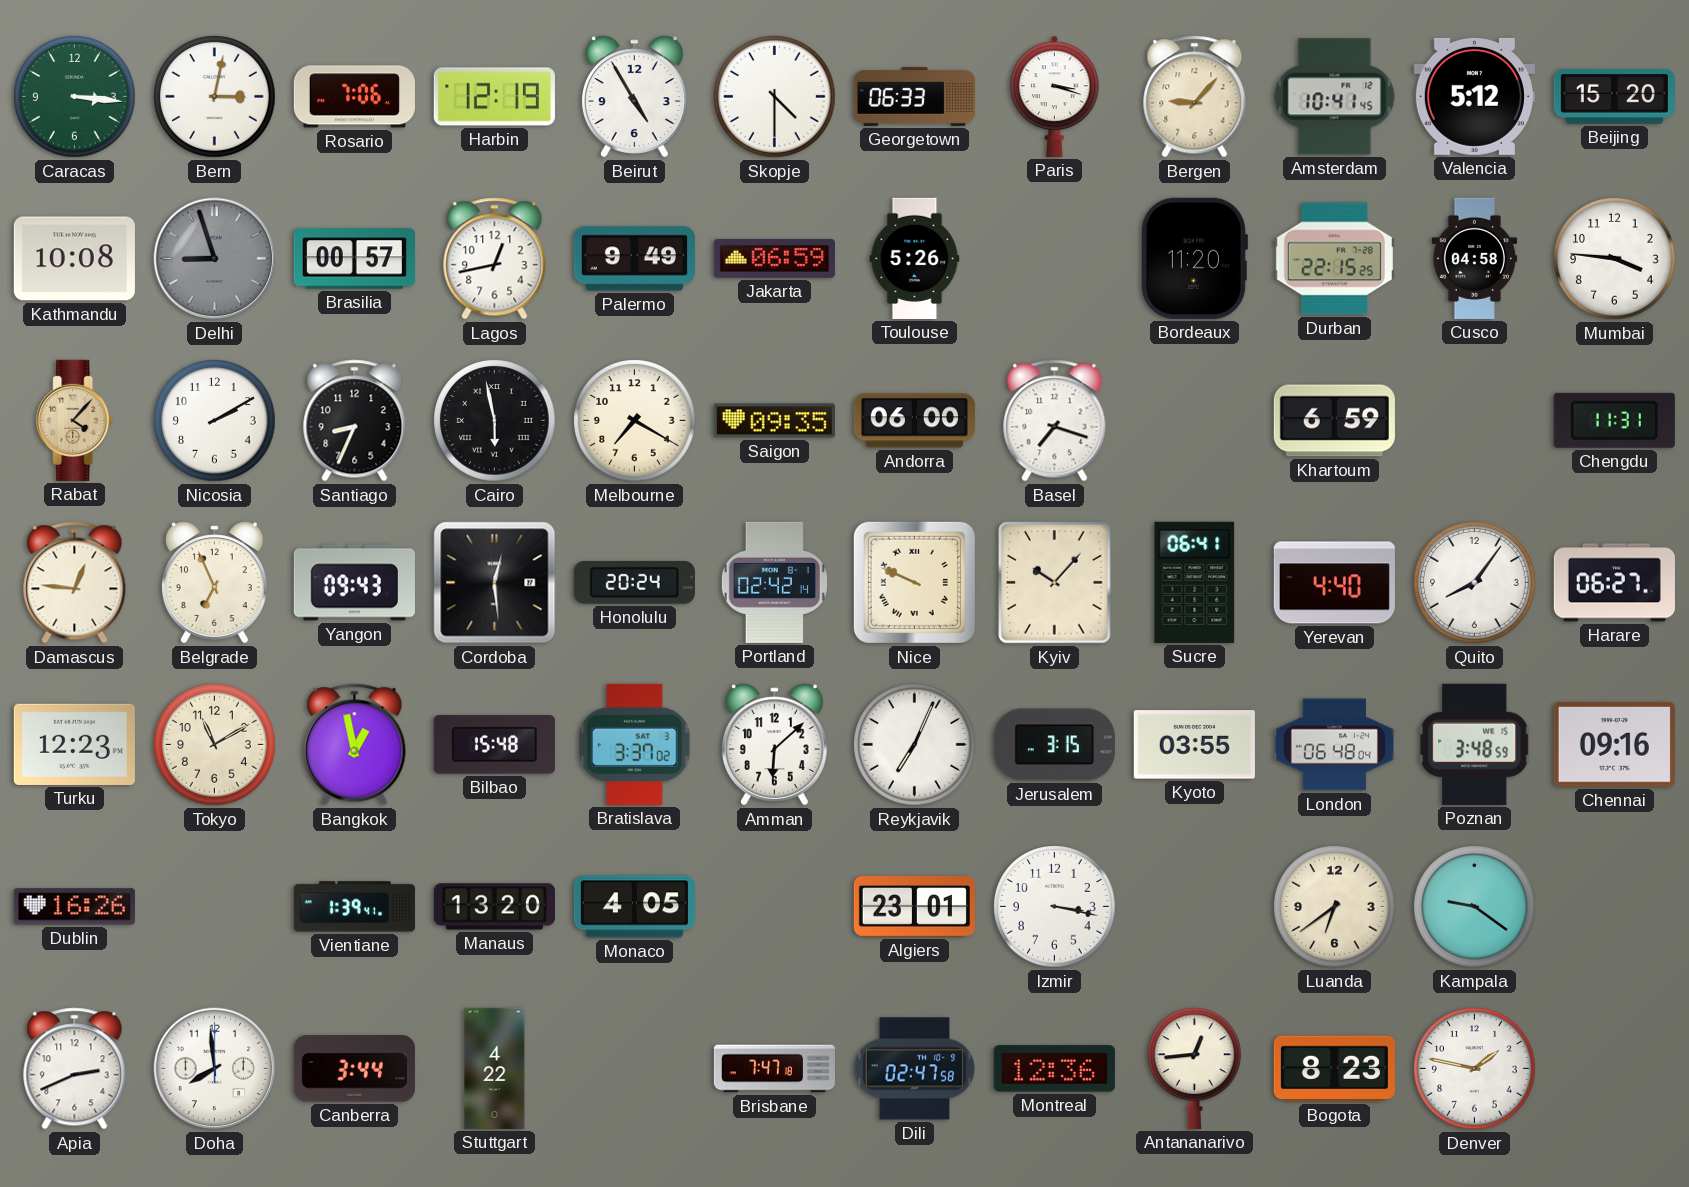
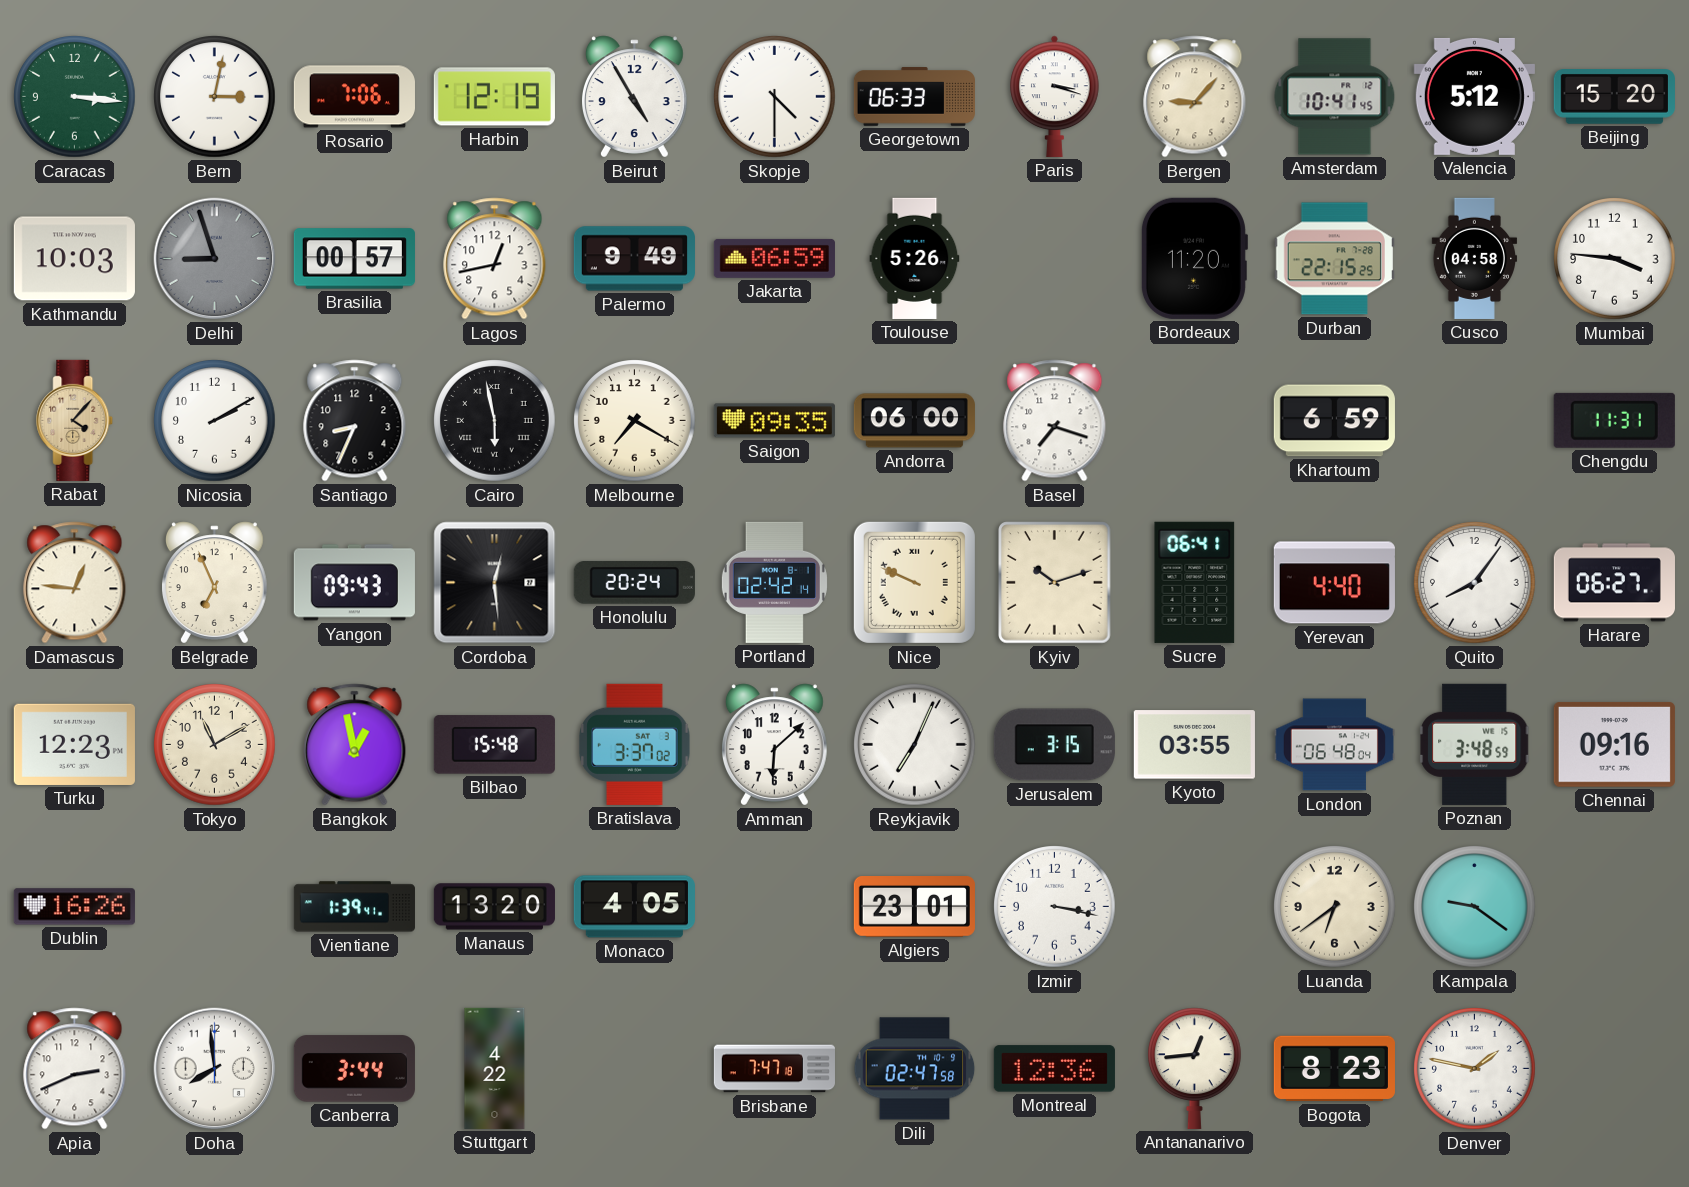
Kathmandu: 10:08 -> 10:03 (74, 259)
Kyiv: 10:07 -> 10:12 (1055, 583)
